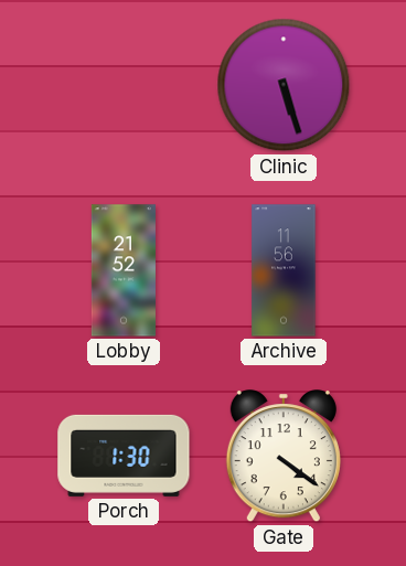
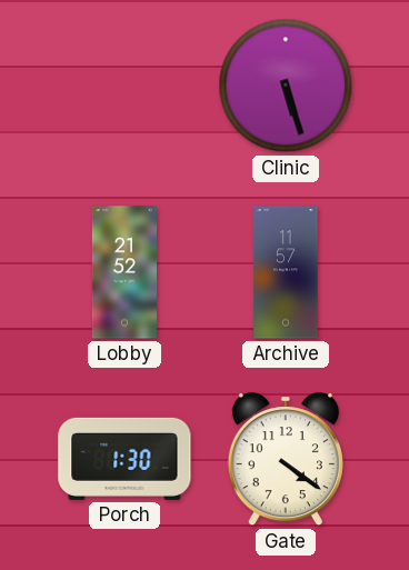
Archive: 11:56 -> 11:57 (286, 272)
